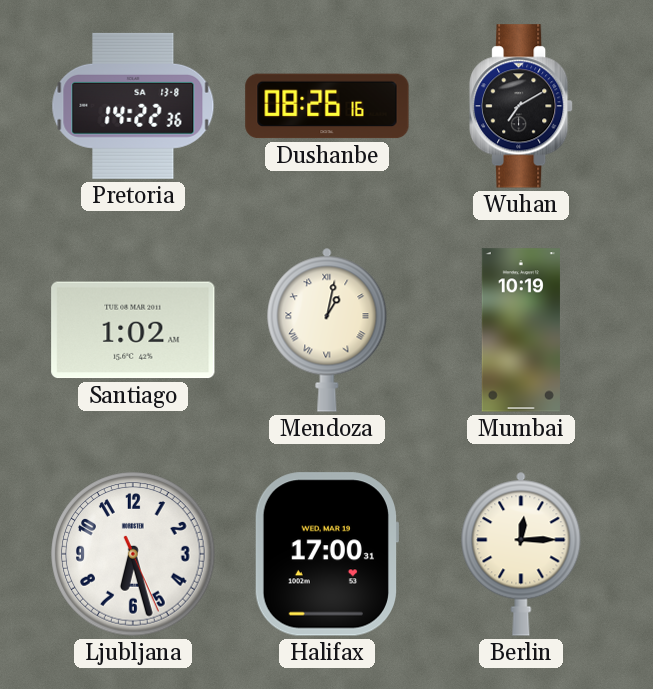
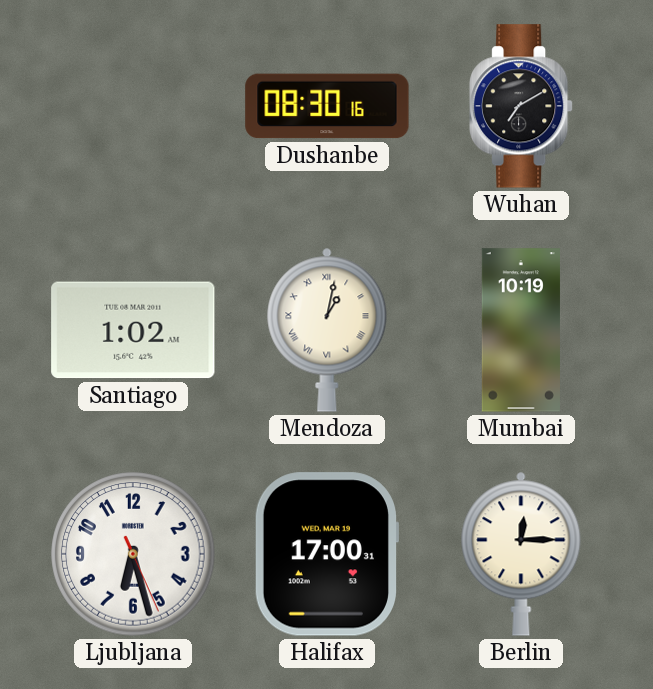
Pretoria: 14:22 -> none (133, 106)
Dushanbe: 08:26 -> 08:30 (327, 106)
